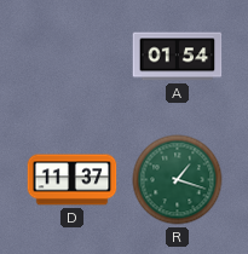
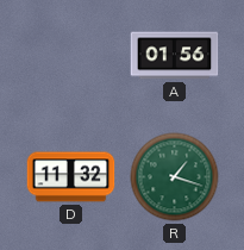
A: 01:54 -> 01:56 (175, 56)
D: 11:37 -> 11:32 (71, 177)
